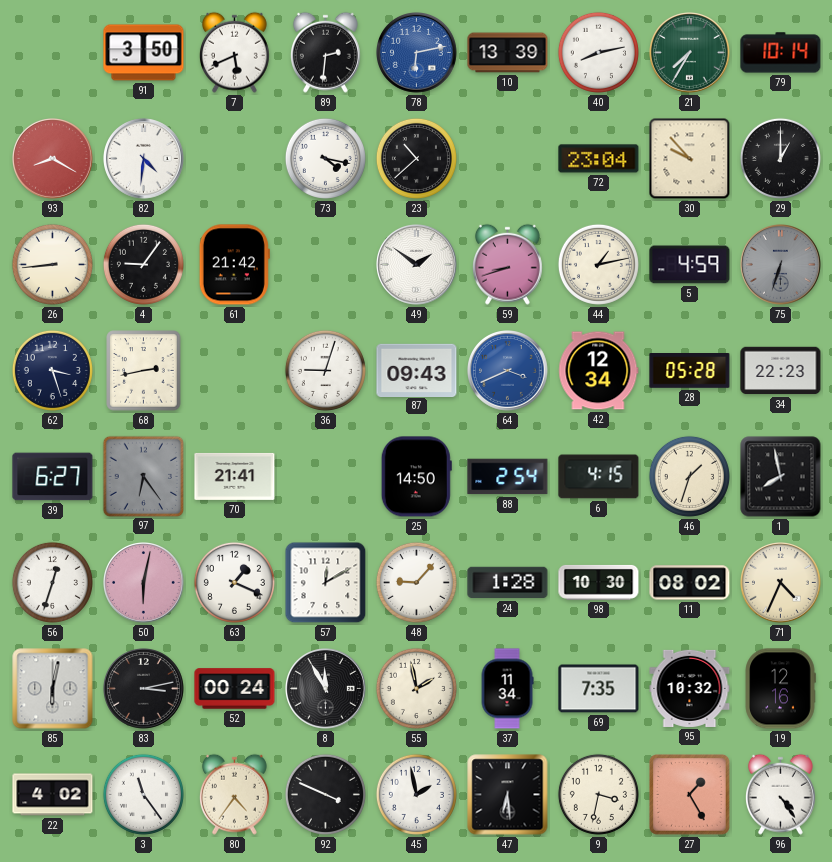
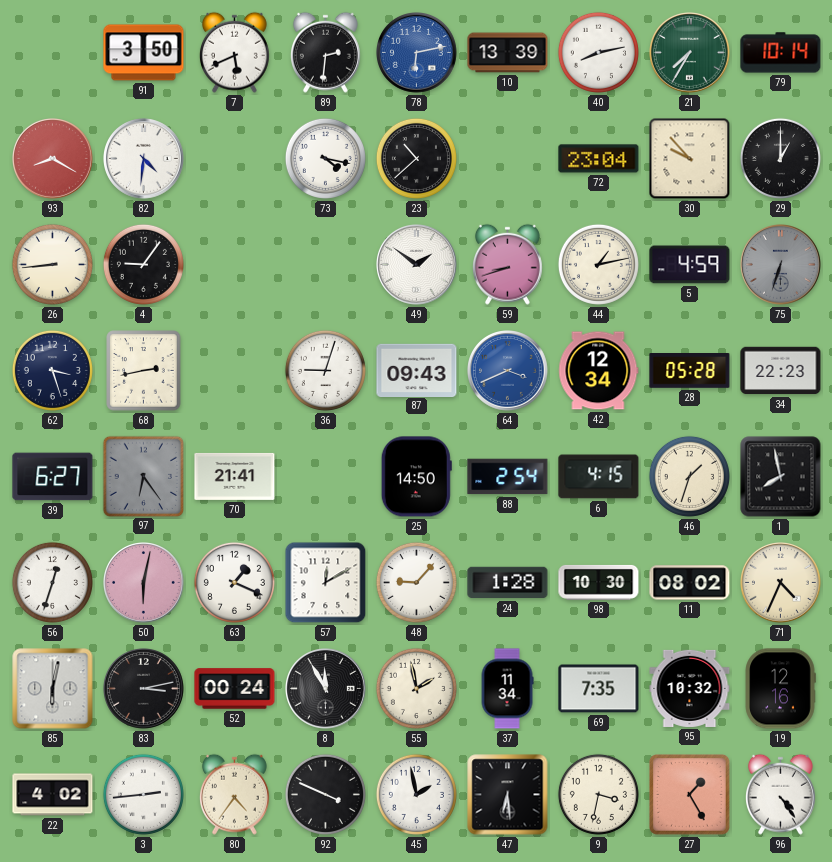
61: 21:42 -> none (234, 265)
3: 11:24 -> 2:44 (143, 794)
